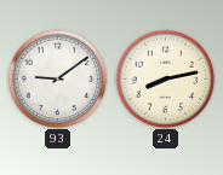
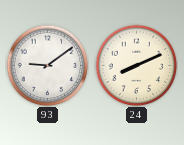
24: 8:13 -> 8:11 (136, 65)
